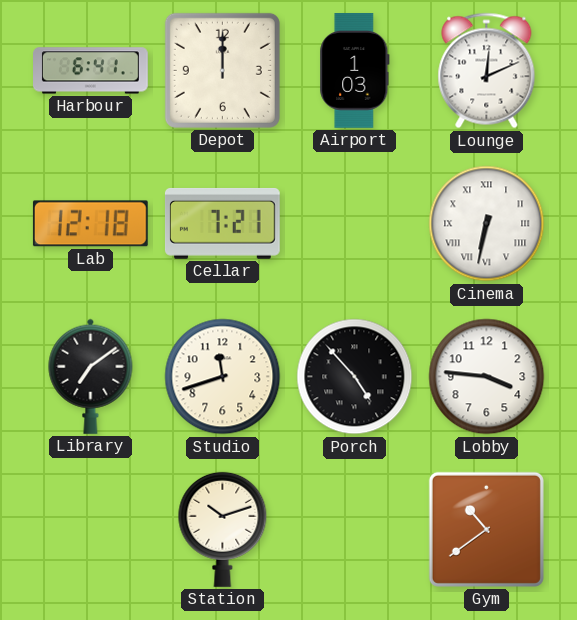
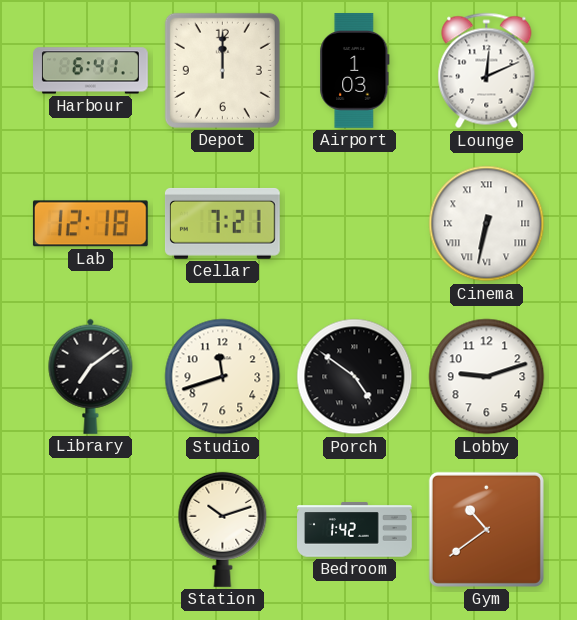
Porch: 4:53 -> 4:51 (355, 377)
Lobby: 3:46 -> 9:12 (487, 377)
Bedroom: none -> 1:42 (355, 530)
